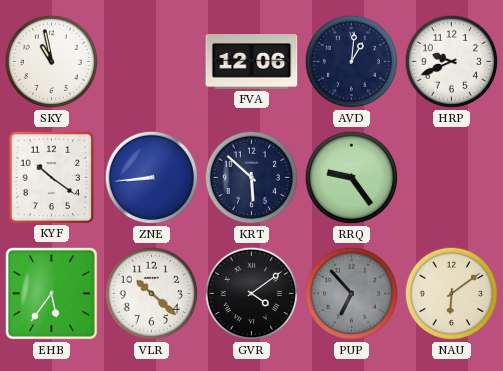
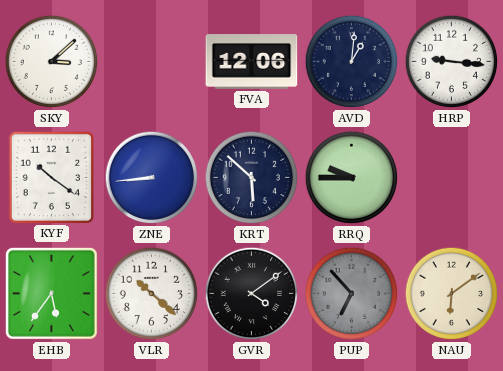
SKY: 10:58 -> 3:08 (52, 62)
HRP: 9:41 -> 9:16 (452, 62)
RRQ: 9:24 -> 9:45 (352, 178)
